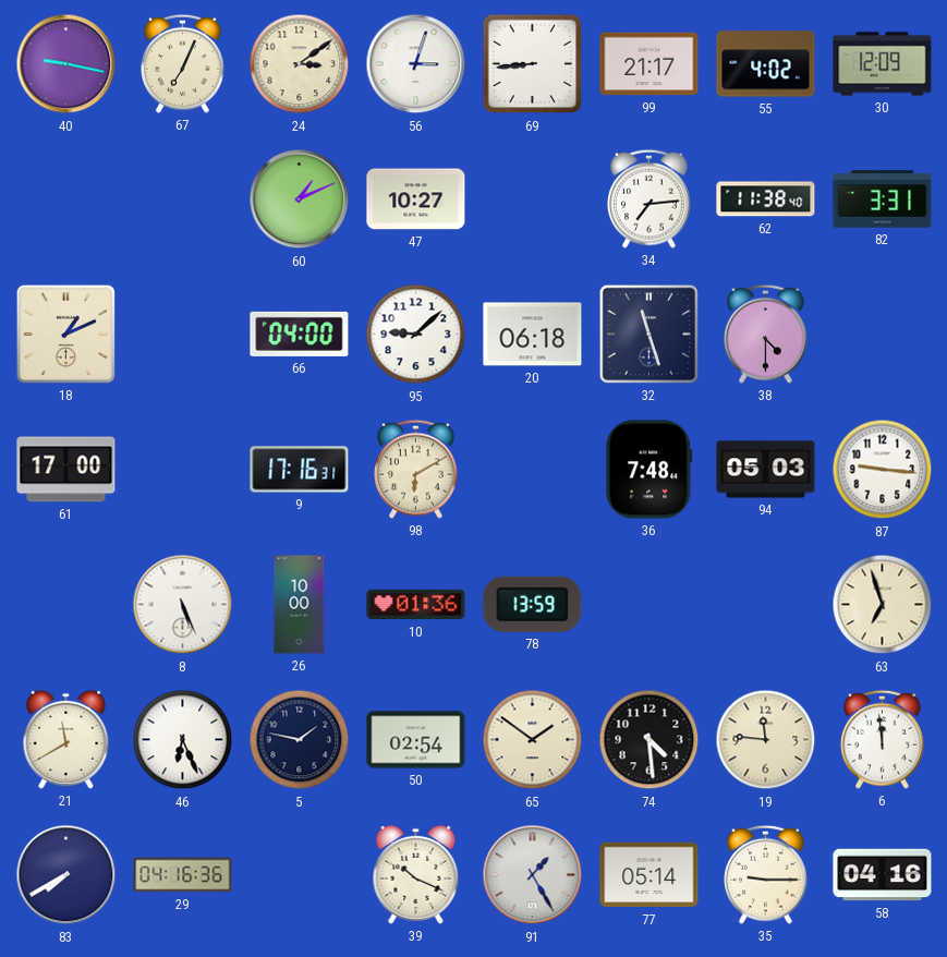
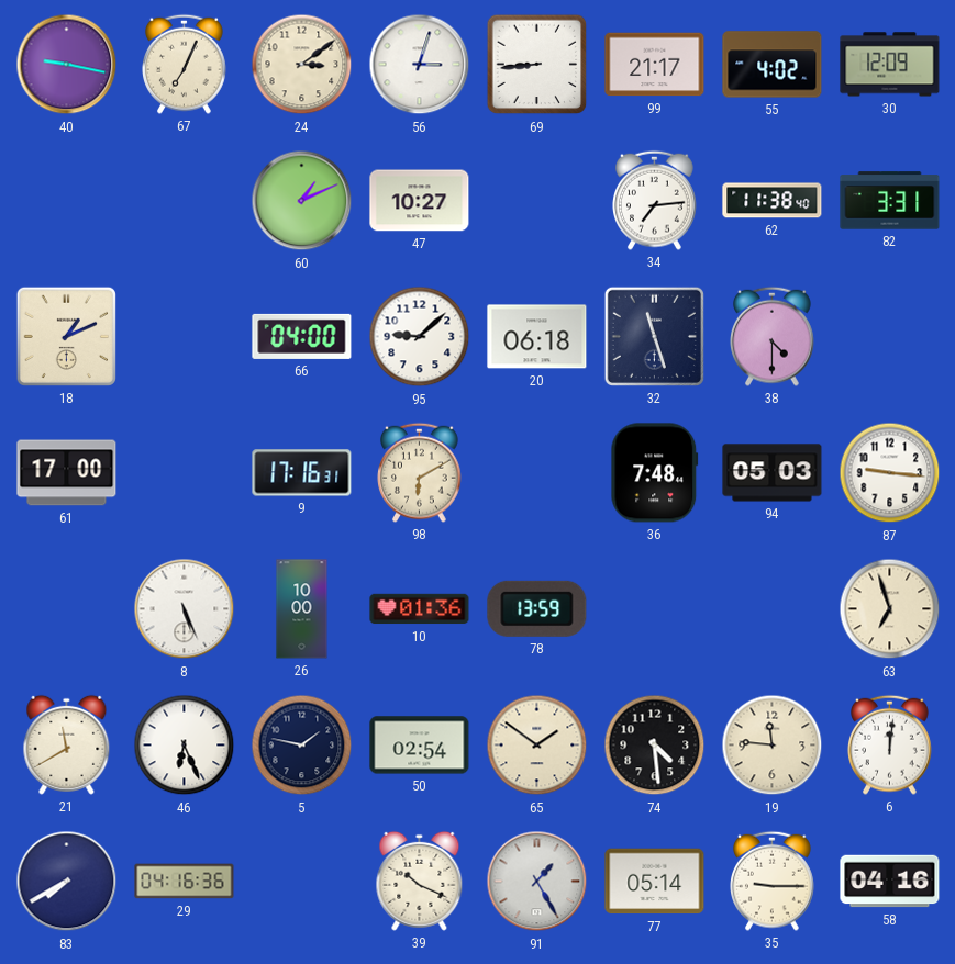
6: 11:59 -> 12:01 (890, 744)
